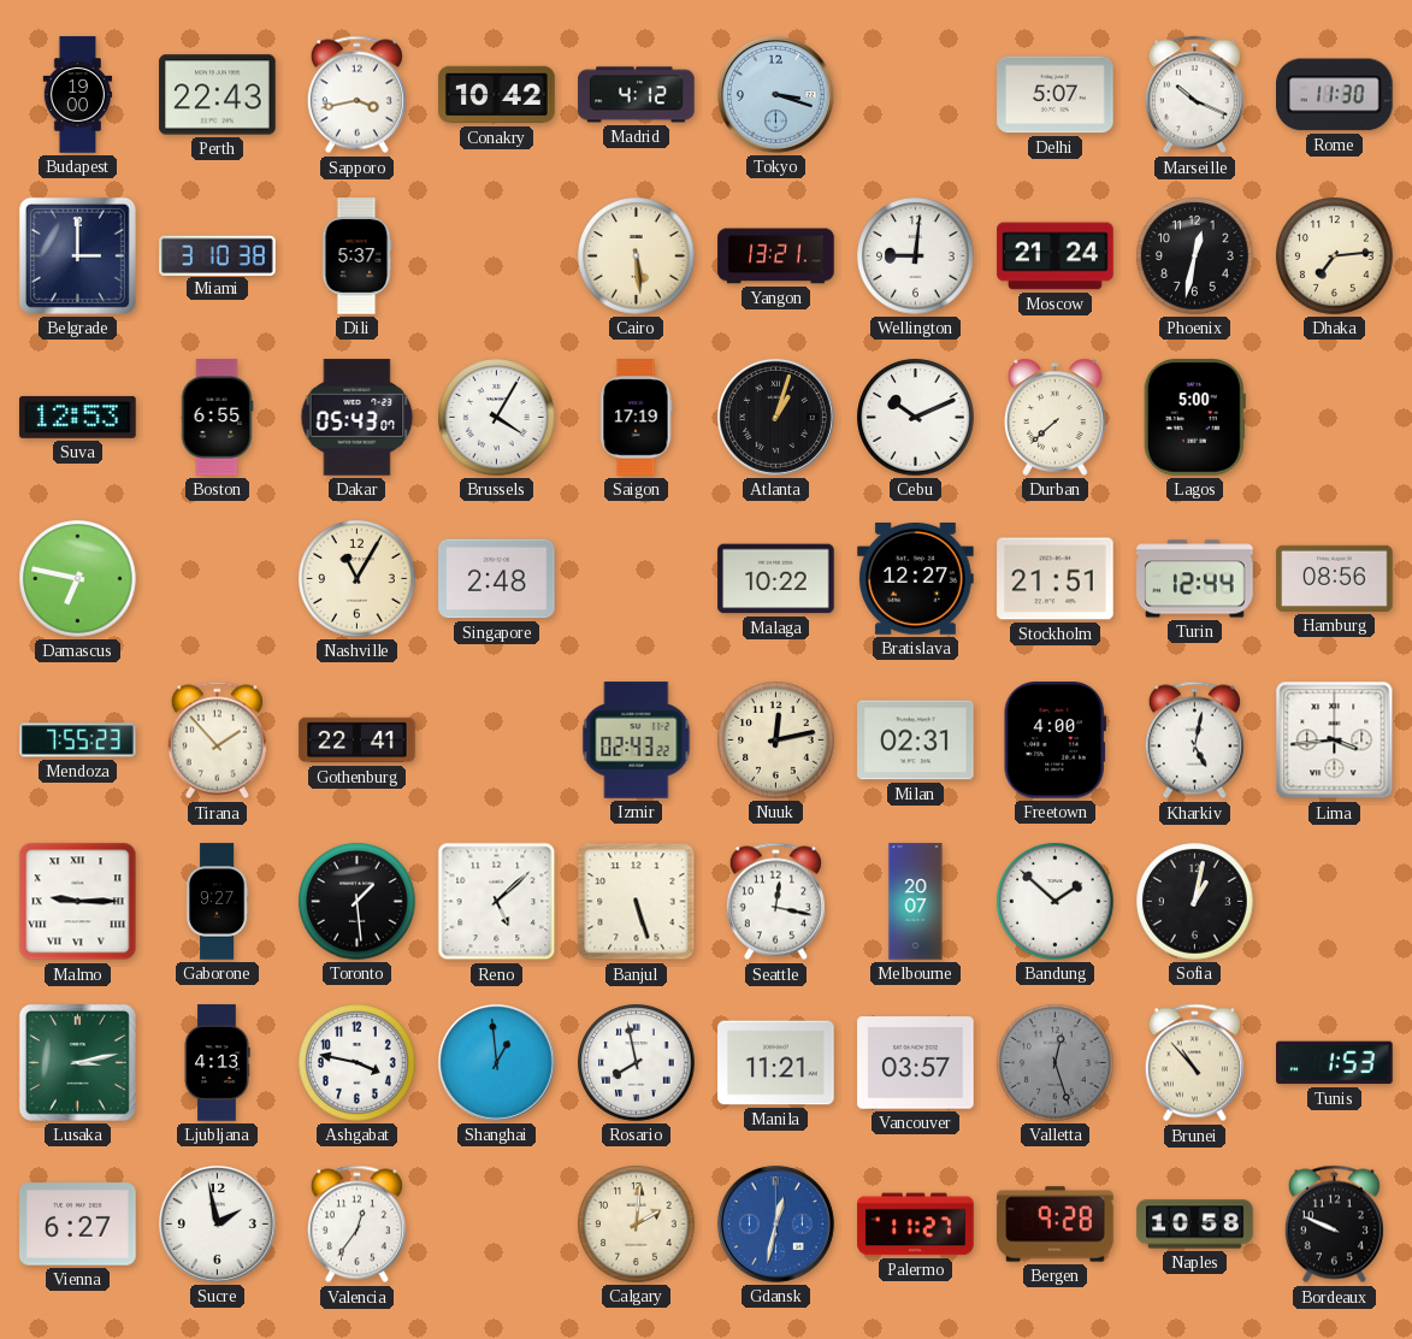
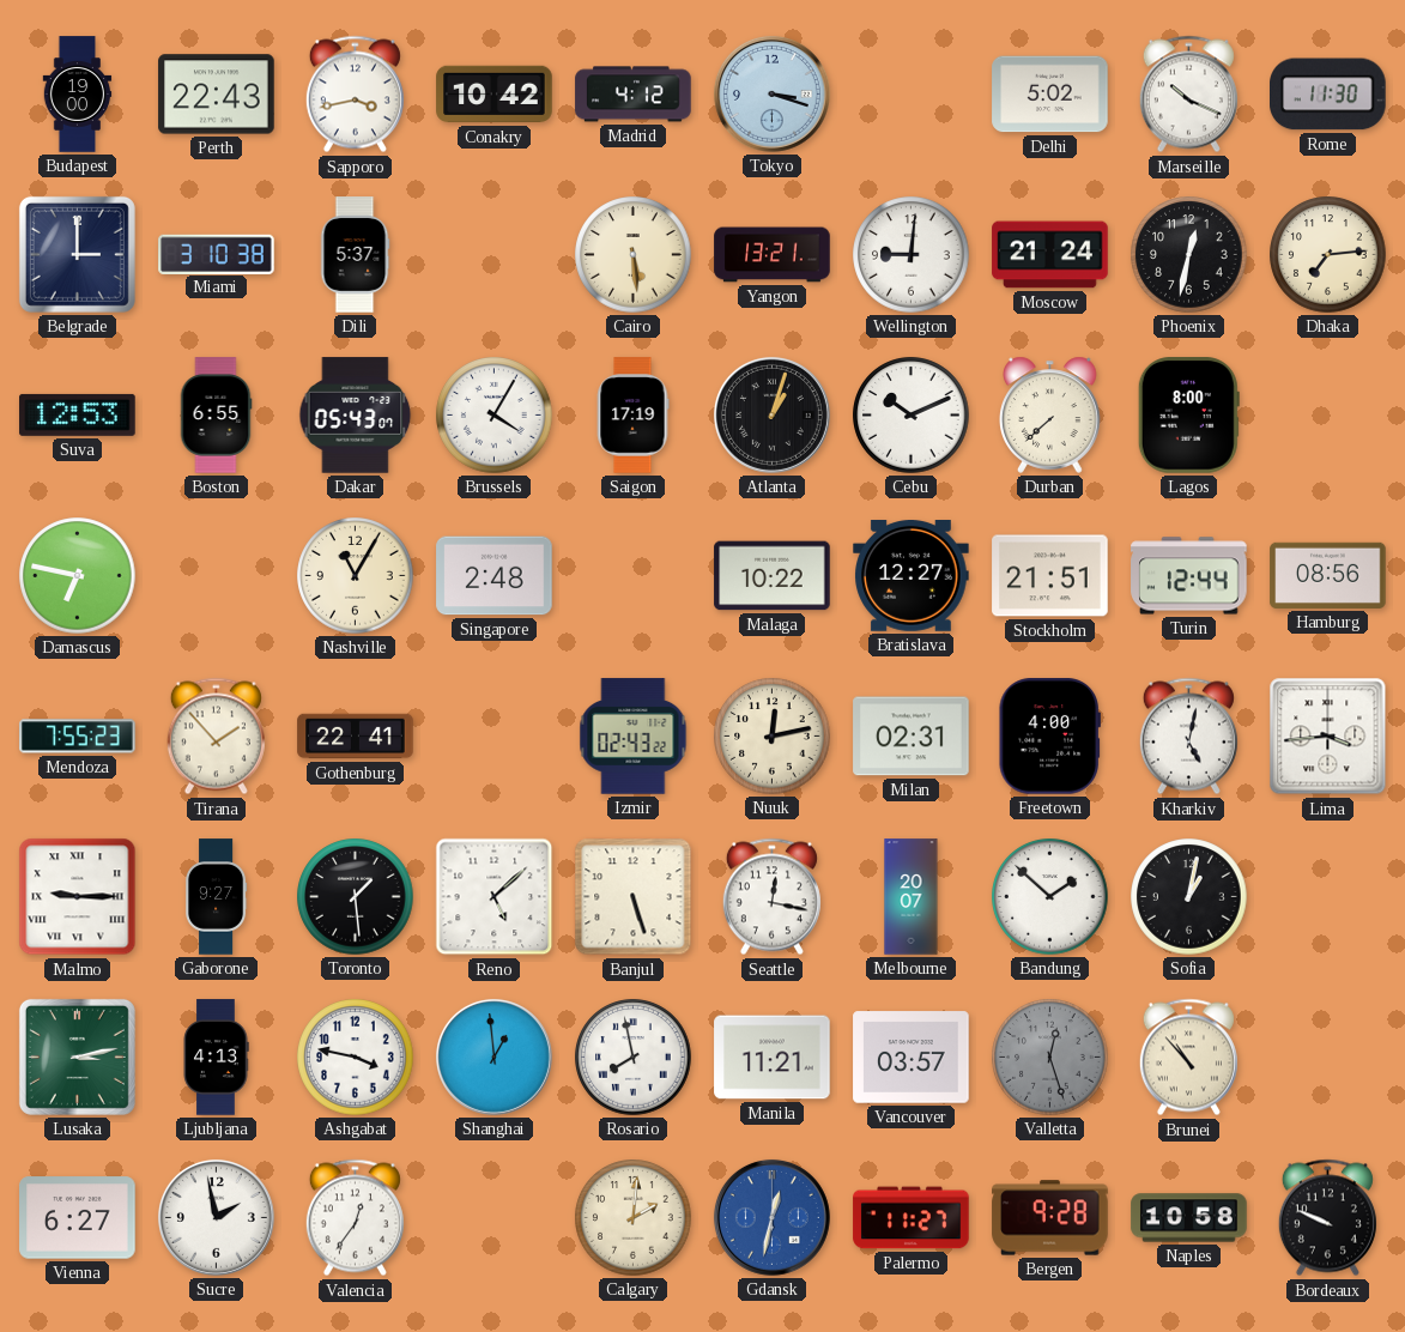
Delhi: 5:07 -> 5:02 (1050, 95)
Lagos: 5:00 -> 8:00 (1188, 416)
Tunis: 1:53 -> none (1335, 1063)
